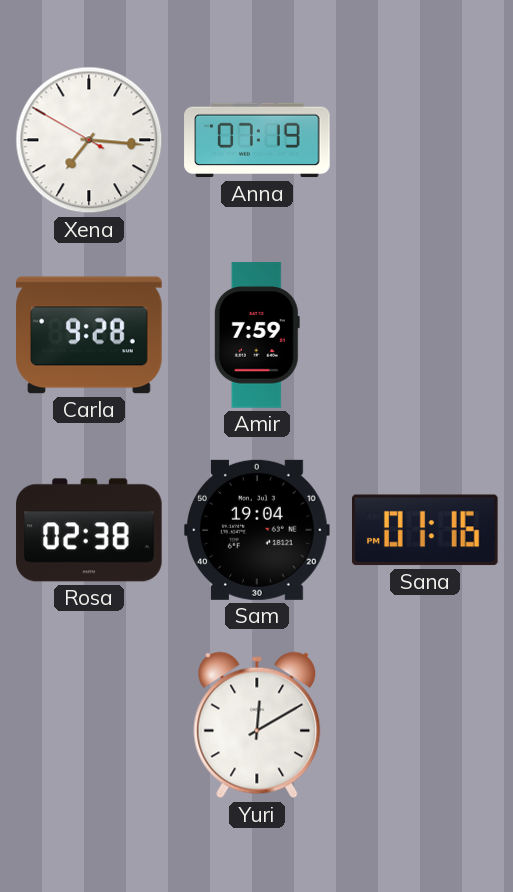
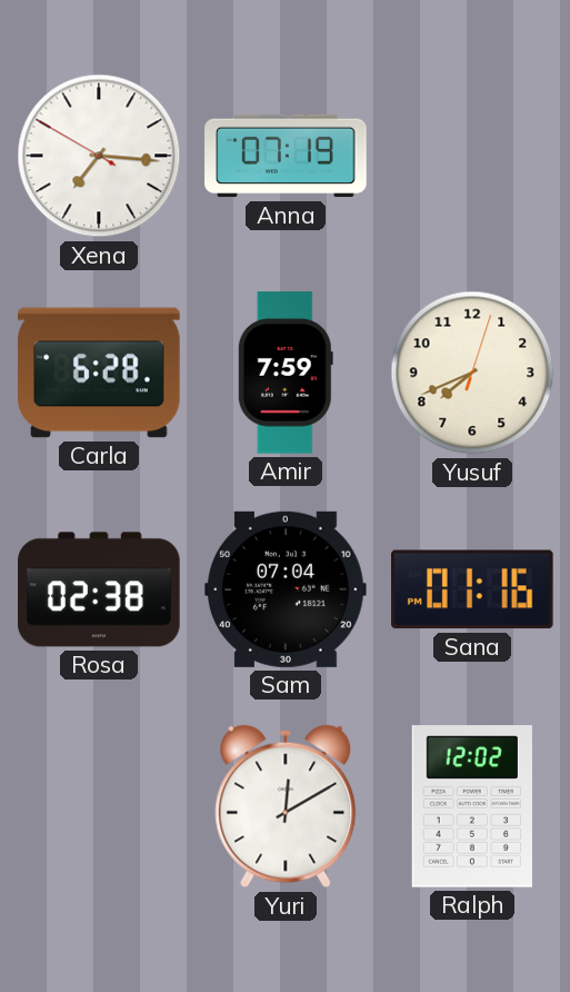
Carla: 9:28 -> 6:28 (99, 373)
Yusuf: none -> 7:41 (472, 373)
Sam: 19:04 -> 07:04 (286, 589)
Ralph: none -> 12:02 (472, 806)
